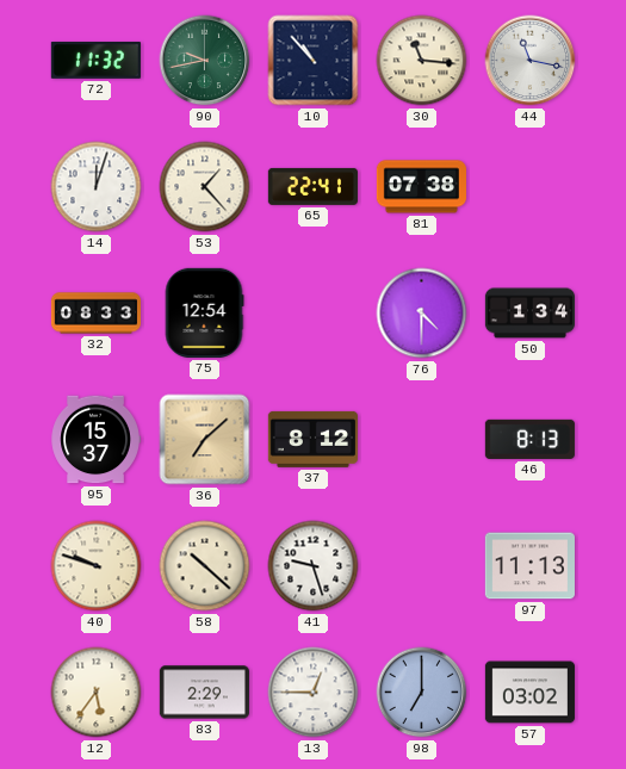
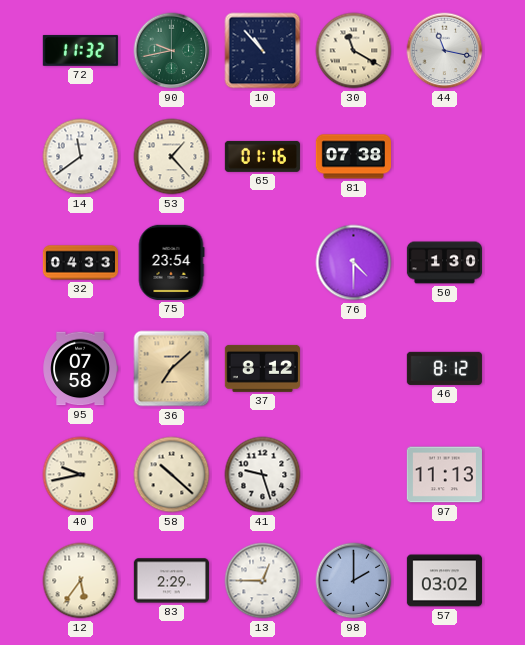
30: 11:16 -> 11:20 (354, 51)
14: 12:03 -> 11:39 (81, 157)
65: 22:41 -> 01:16 (262, 156)
32: 08:33 -> 04:33 (80, 263)
75: 12:54 -> 23:54 (171, 262)
50: 1:34 -> 1:30 (444, 263)
95: 15:37 -> 07:58 (80, 369)
46: 8:13 -> 8:12 (444, 368)
40: 9:48 -> 9:43 (81, 475)
98: 7:00 -> 2:00 (354, 581)
